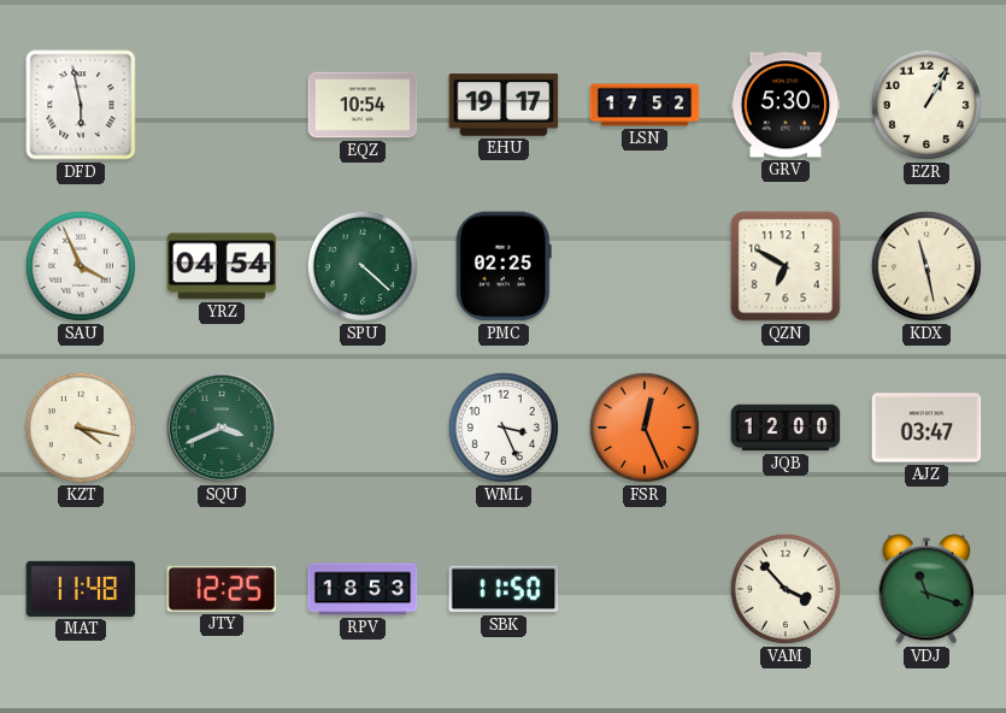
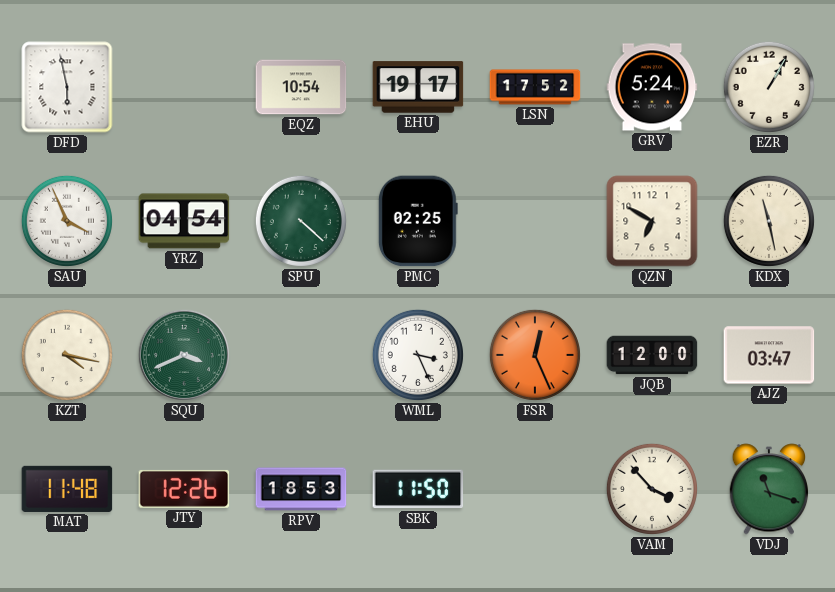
GRV: 5:30 -> 5:24 (652, 87)
JTY: 12:25 -> 12:26 (184, 489)
